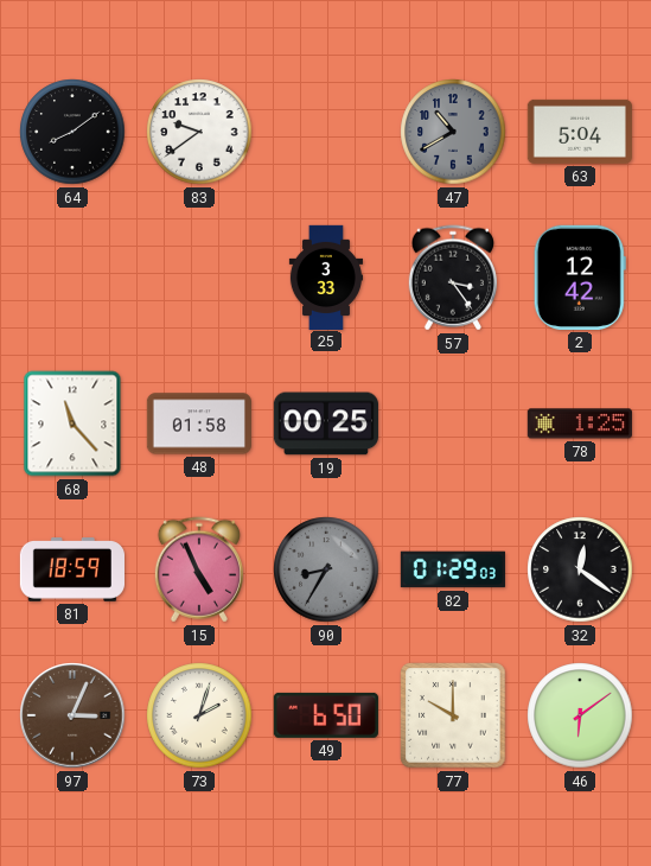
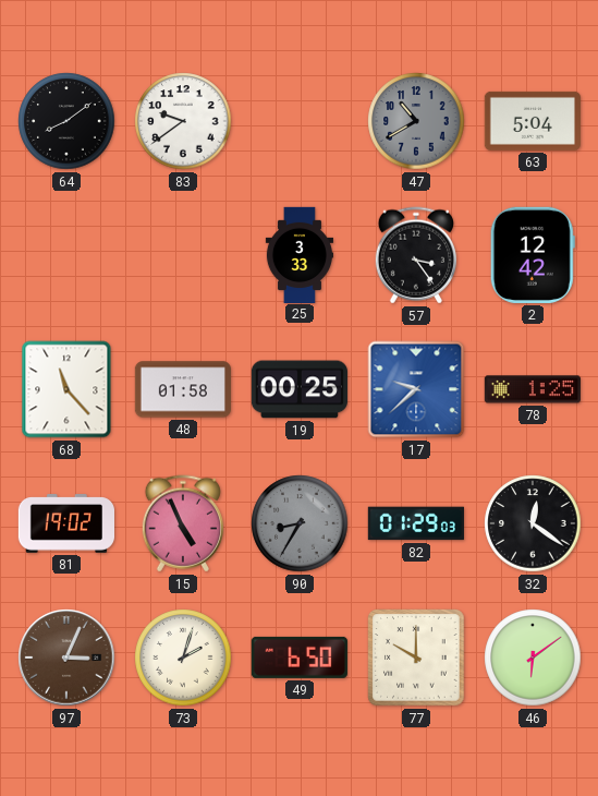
17: none -> 9:38 (416, 389)
81: 18:59 -> 19:02 (65, 523)
